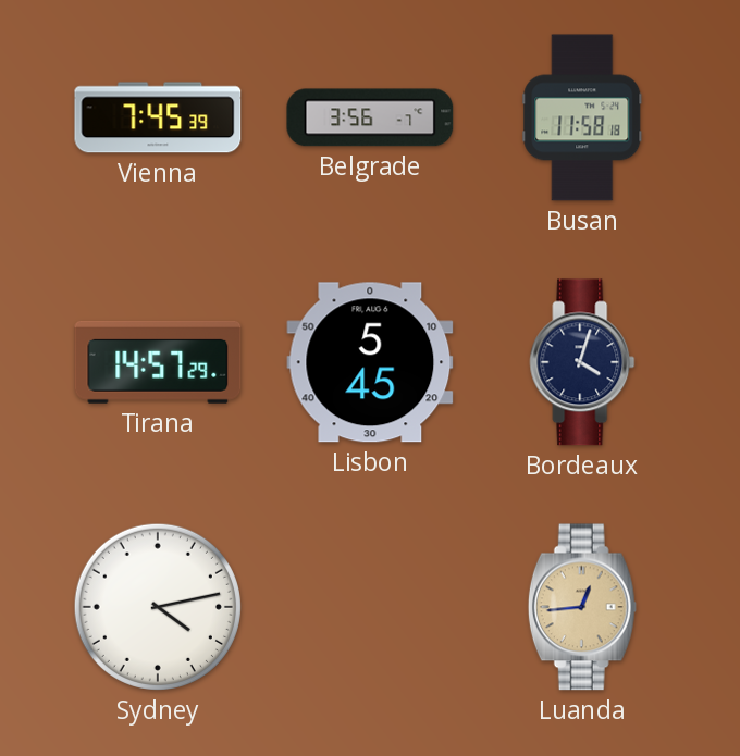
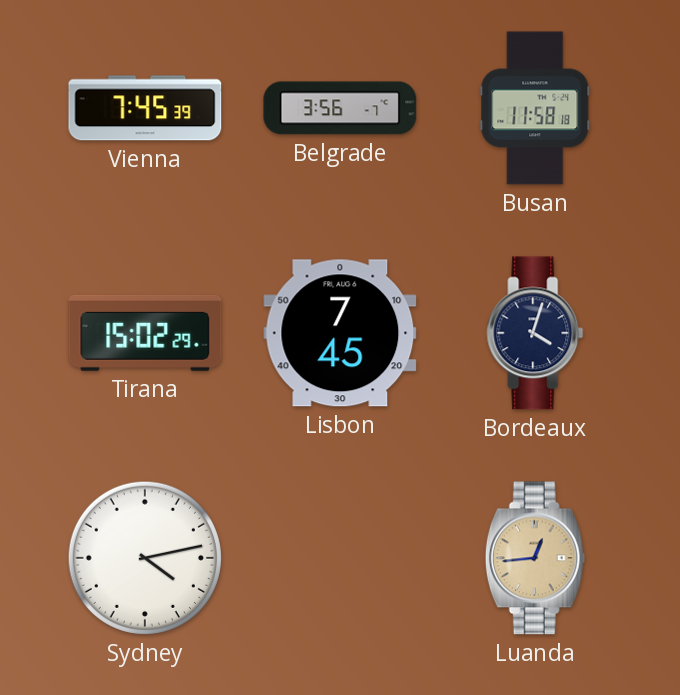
Tirana: 14:57 -> 15:02 (145, 333)
Lisbon: 5:45 -> 7:45 (340, 333)
